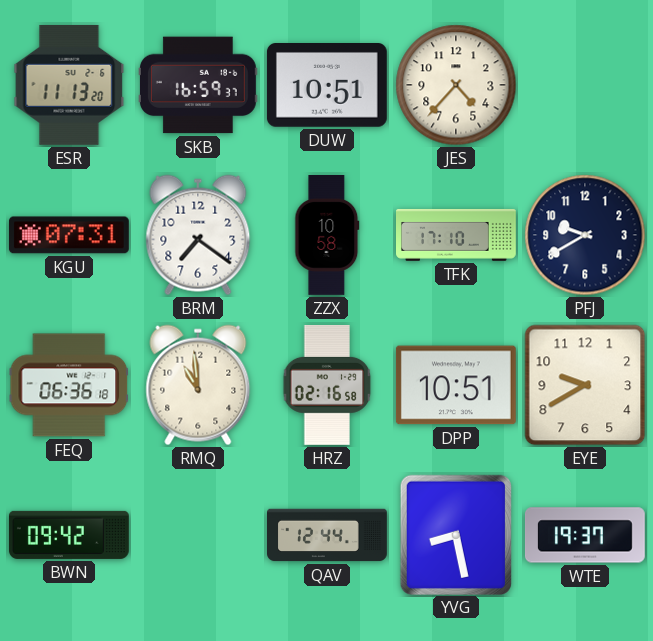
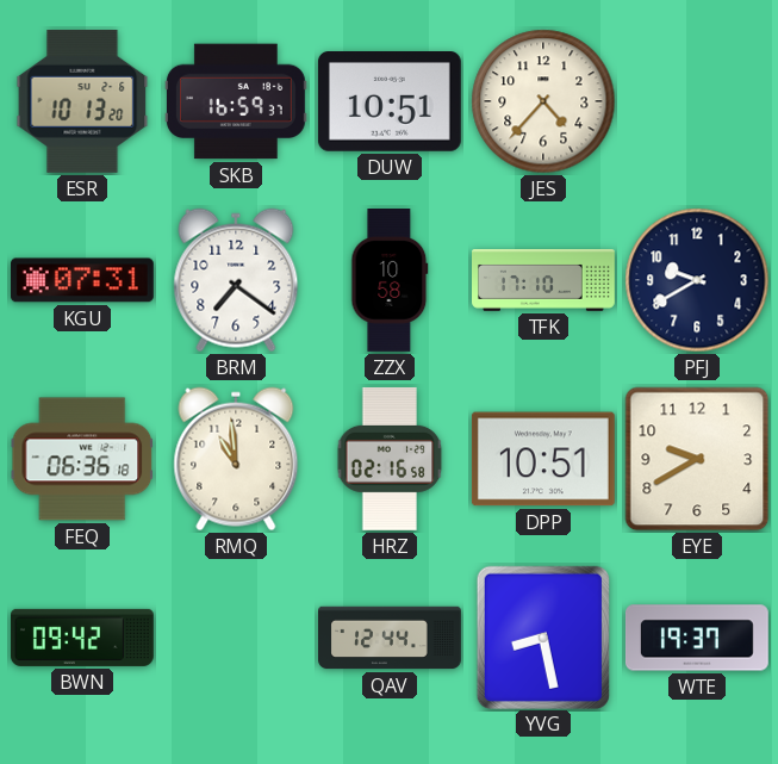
ESR: 11:13 -> 10:13 (82, 101)
